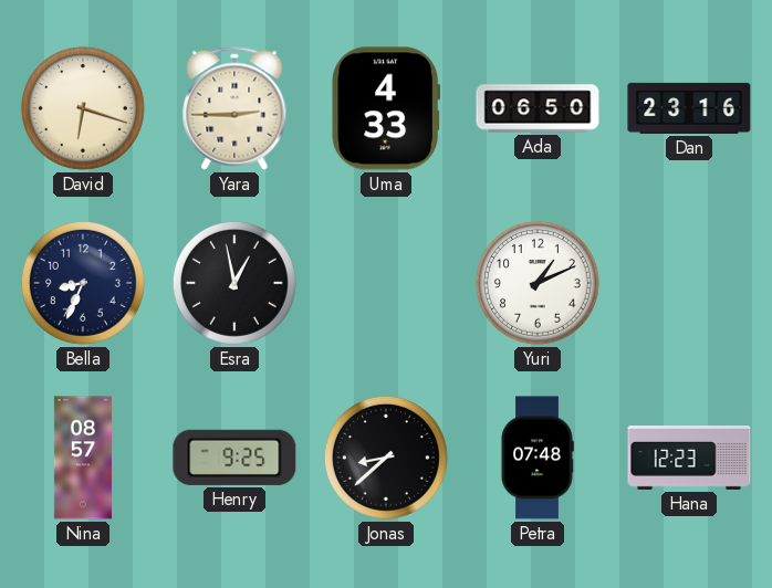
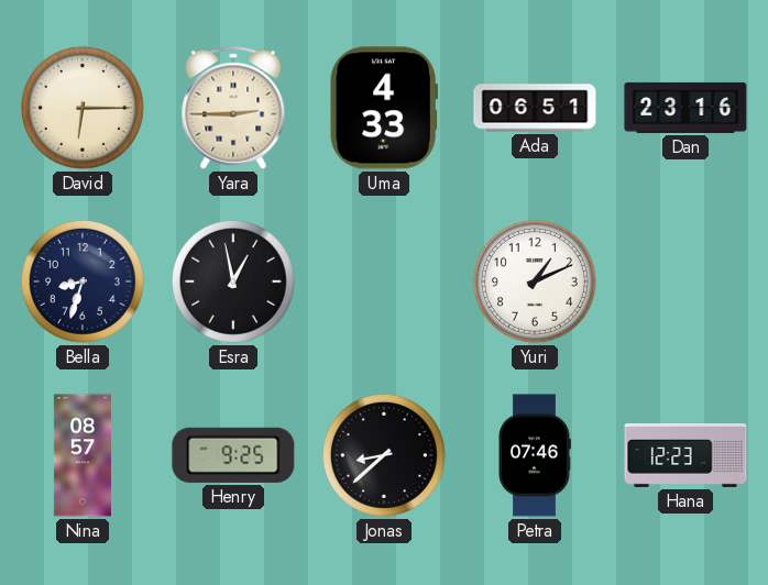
David: 6:18 -> 6:15 (83, 108)
Ada: 06:50 -> 06:51 (535, 108)
Bella: 8:34 -> 8:33 (83, 282)
Petra: 07:48 -> 07:46 (535, 455)
